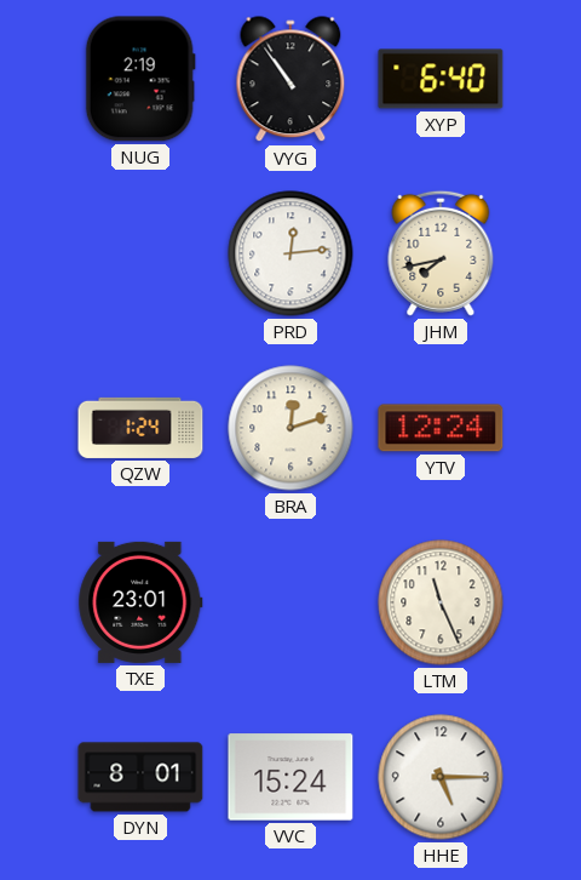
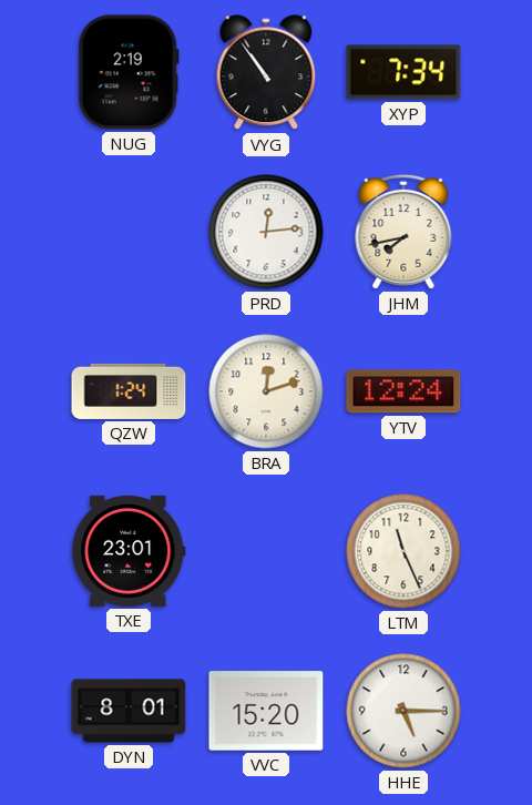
XYP: 6:40 -> 7:34 (403, 72)
VVC: 15:24 -> 15:20 (266, 711)
